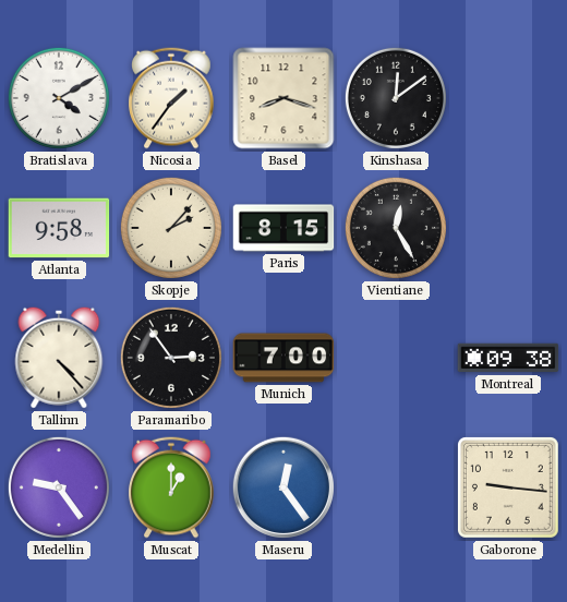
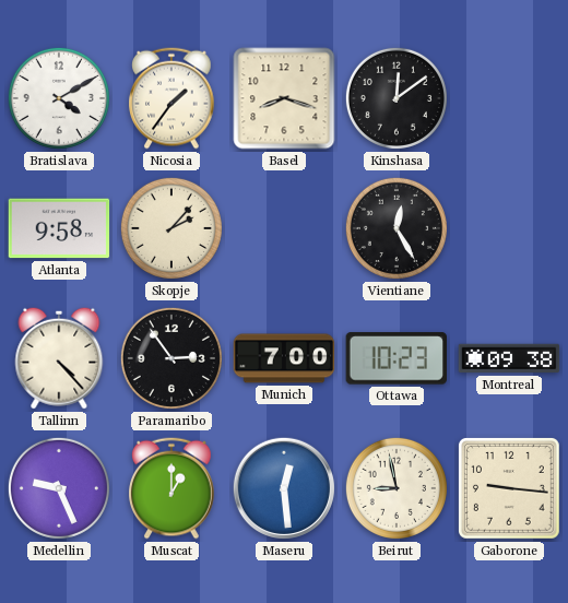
Paris: 8:15 -> none (283, 228)
Ottawa: none -> 10:23 (395, 358)
Medellin: 9:24 -> 9:26 (59, 488)
Maseru: 12:24 -> 12:29 (284, 488)
Beirut: none -> 8:58 (397, 488)
